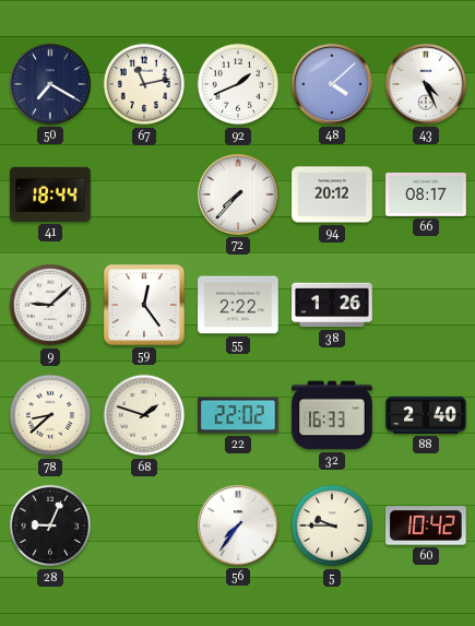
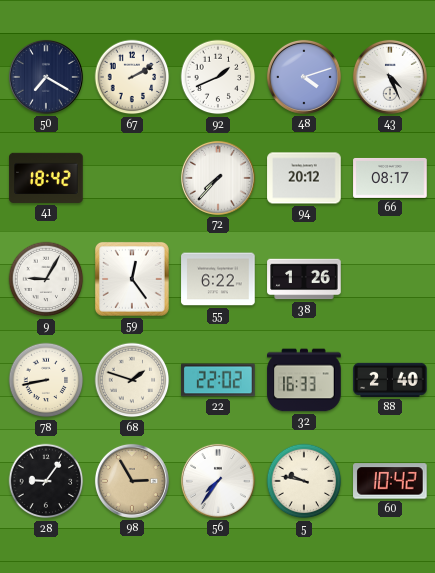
67: 11:13 -> 2:10 (132, 77)
48: 4:08 -> 4:12 (304, 77)
41: 18:44 -> 18:42 (46, 178)
9: 9:08 -> 9:05 (46, 279)
55: 2:22 -> 6:22 (218, 279)
78: 8:38 -> 8:43 (46, 380)
28: 9:04 -> 9:06 (46, 481)
98: none -> 2:55 (132, 481)
5: 9:45 -> 9:47 (304, 481)
